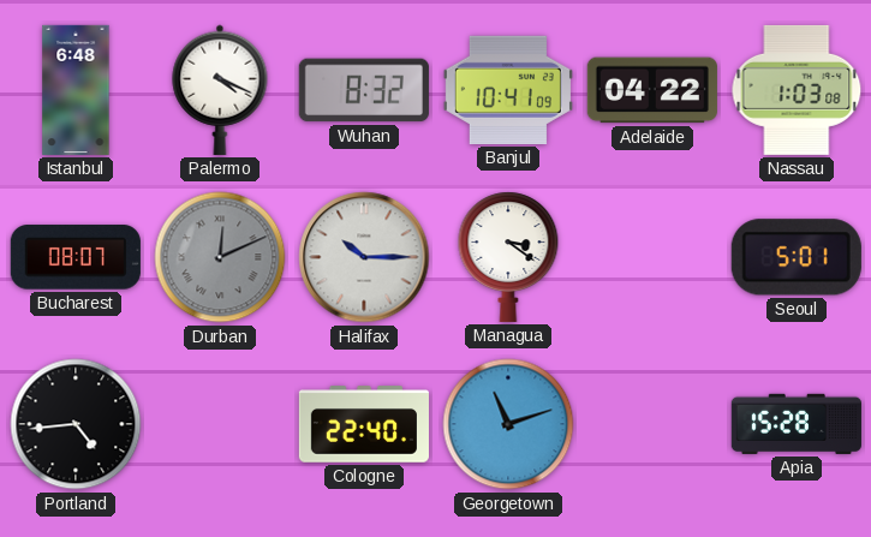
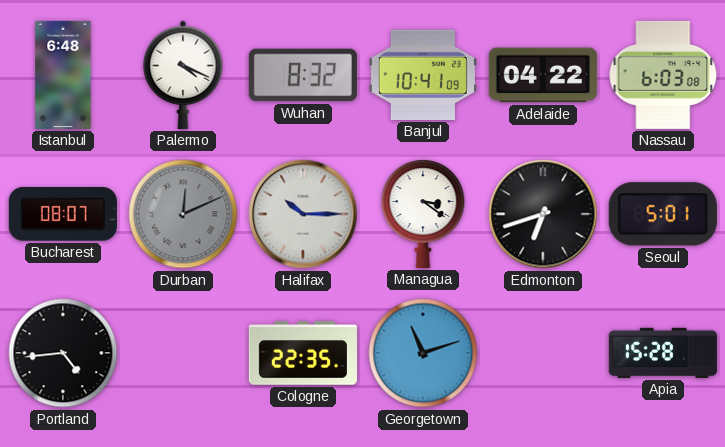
Nassau: 1:03 -> 6:03 (663, 75)
Edmonton: none -> 6:42 (543, 214)
Cologne: 22:40 -> 22:35 (303, 353)
